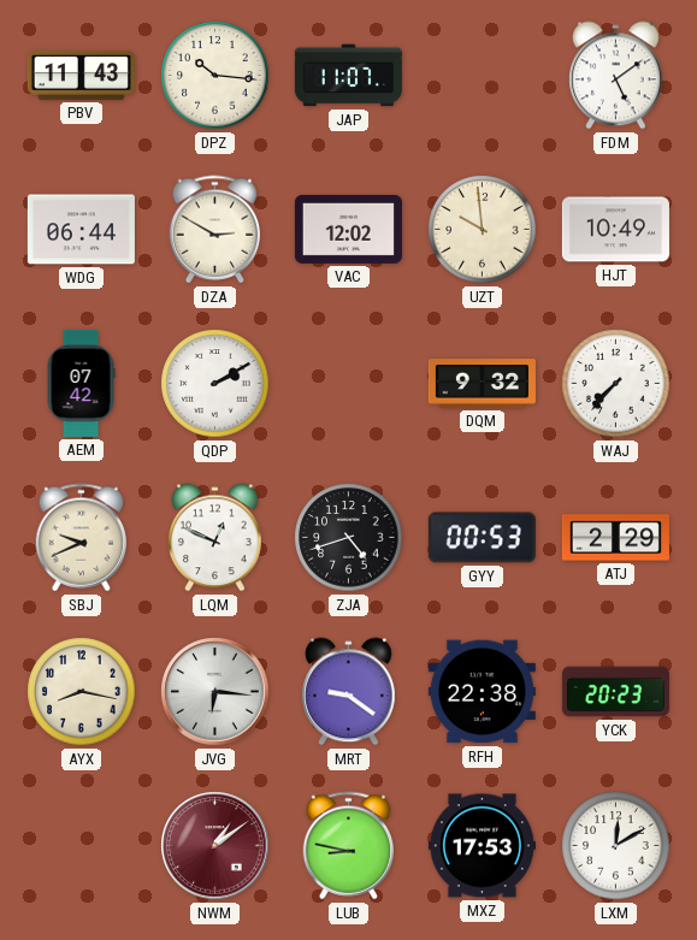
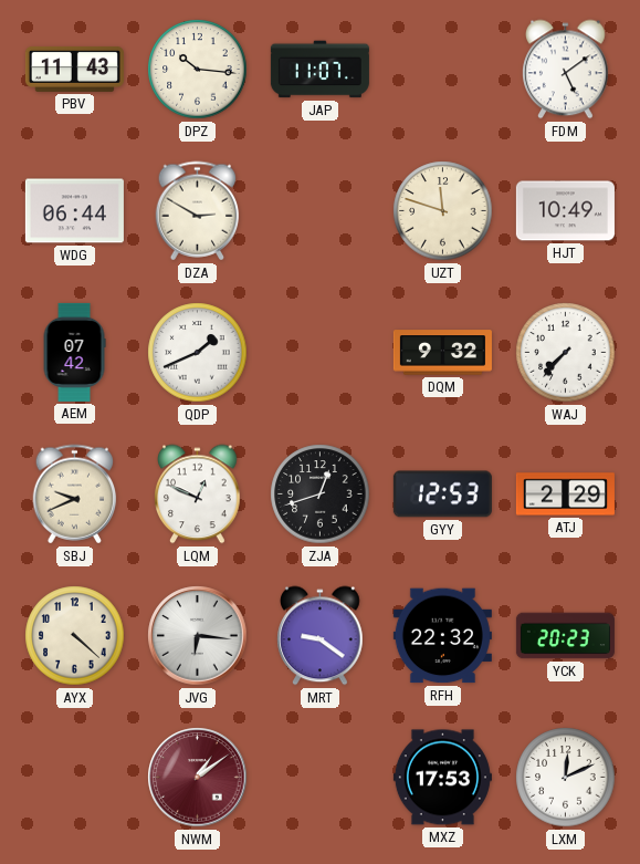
VAC: 12:02 -> none (348, 229)
UZT: 9:59 -> 11:48 (443, 211)
QDP: 2:10 -> 1:41 (198, 353)
ZJA: 4:42 -> 12:42 (321, 495)
GYY: 00:53 -> 12:53 (442, 495)
AYX: 8:17 -> 4:22 (75, 636)
RFH: 22:38 -> 22:32 (442, 636)
LUB: 8:47 -> none (349, 846)
LXM: 12:10 -> 12:11 (566, 778)
